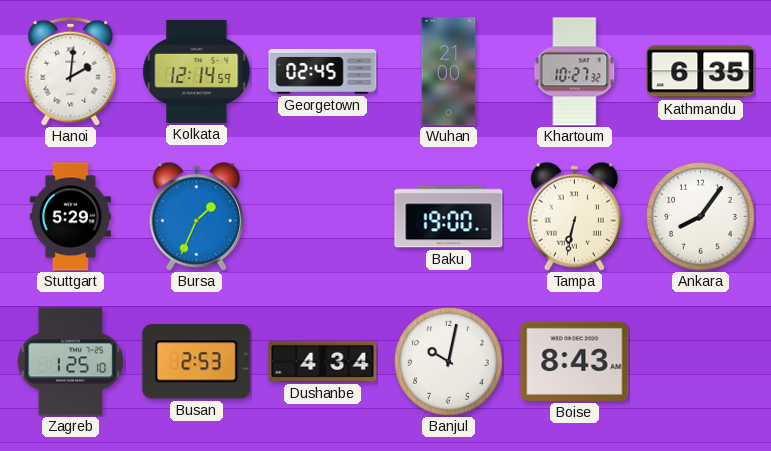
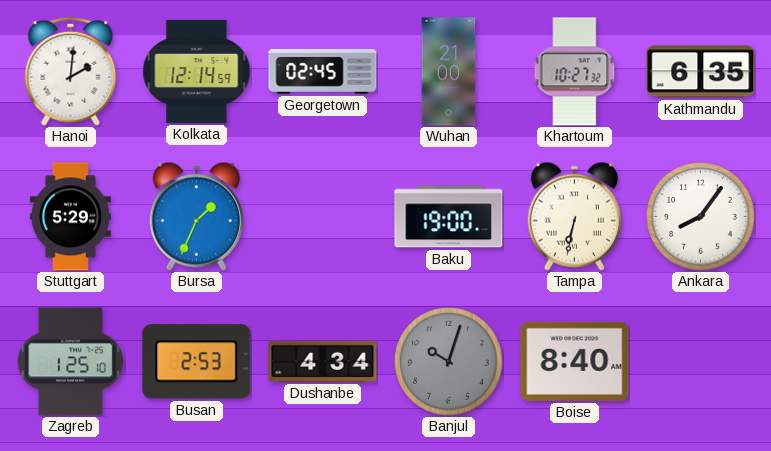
Banjul: 10:02 -> 10:03 (449, 362)
Banjul dial: white -> grey (449, 362)
Boise: 8:43 -> 8:40 (575, 361)
